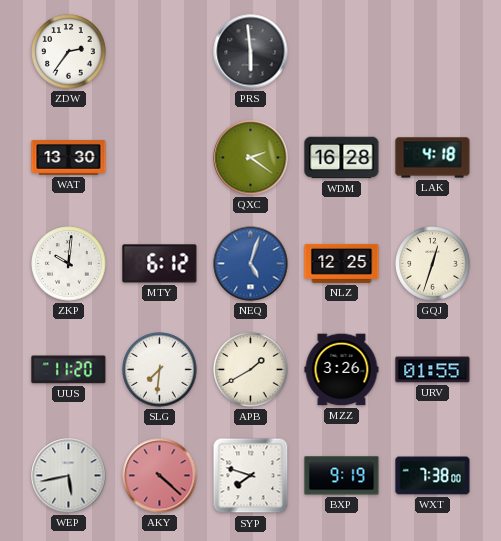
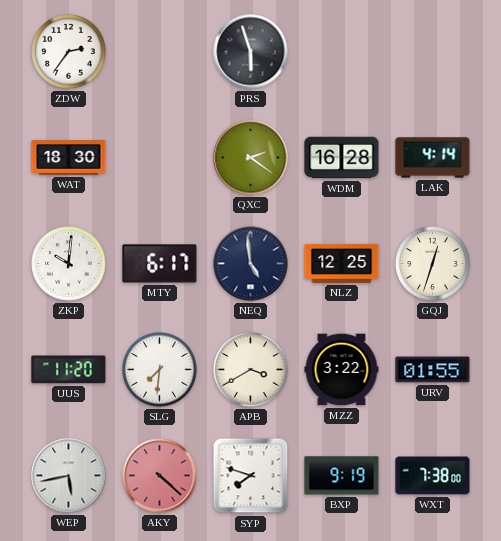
PRS: 5:59 -> 5:57 (251, 52)
WAT: 13:30 -> 18:30 (69, 158)
LAK: 4:18 -> 4:14 (433, 158)
MTY: 6:12 -> 6:17 (160, 264)
NEQ: 5:03 -> 4:59 (251, 264)
NEQ dial: blue -> navy (251, 264)
APB: 1:40 -> 3:40 (251, 370)
MZZ: 3:26 -> 3:22 (342, 370)
